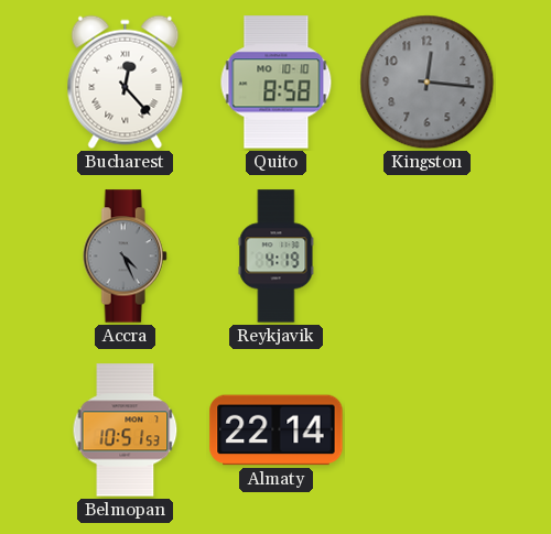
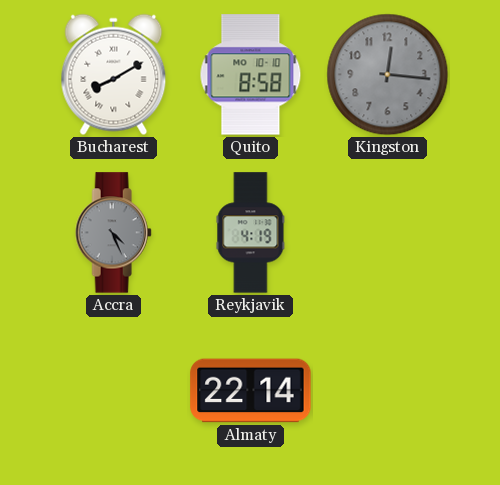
Bucharest: 12:23 -> 8:10 (114, 75)
Belmopan: 10:51 -> none (126, 431)
